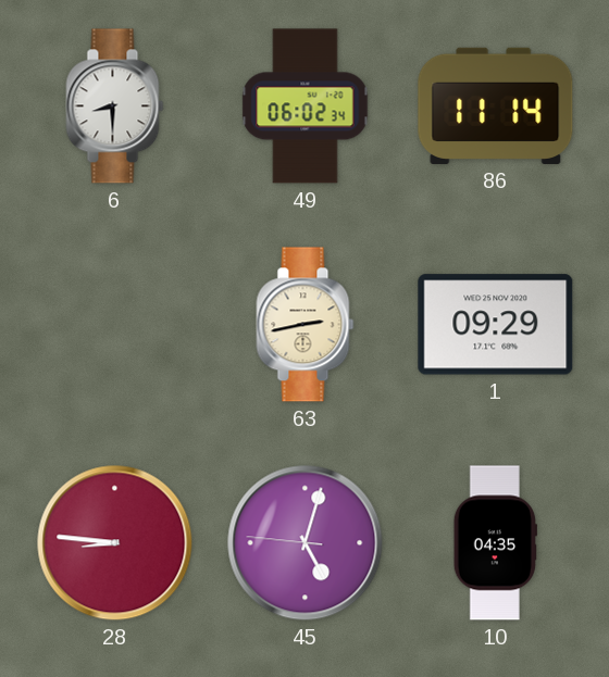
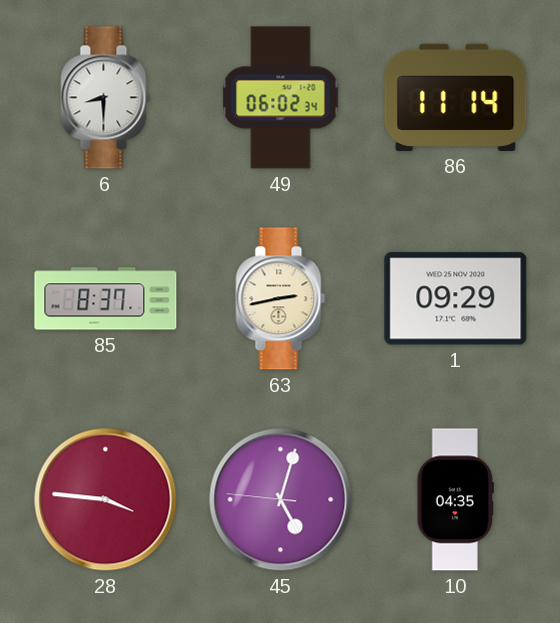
85: none -> 8:37 (106, 299)
28: 8:46 -> 3:46 (106, 500)
